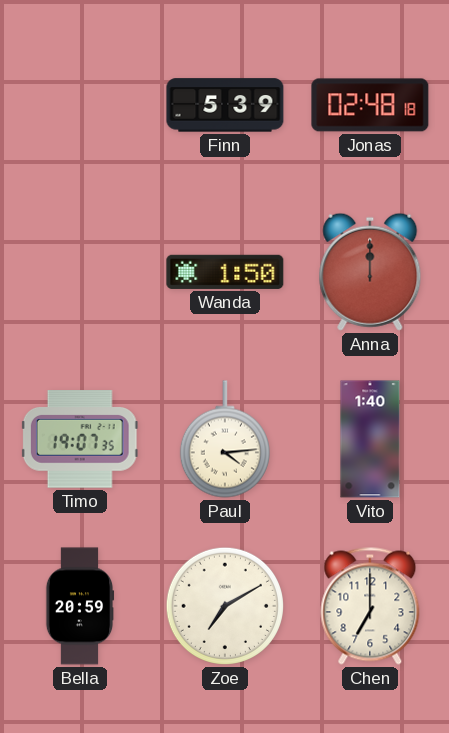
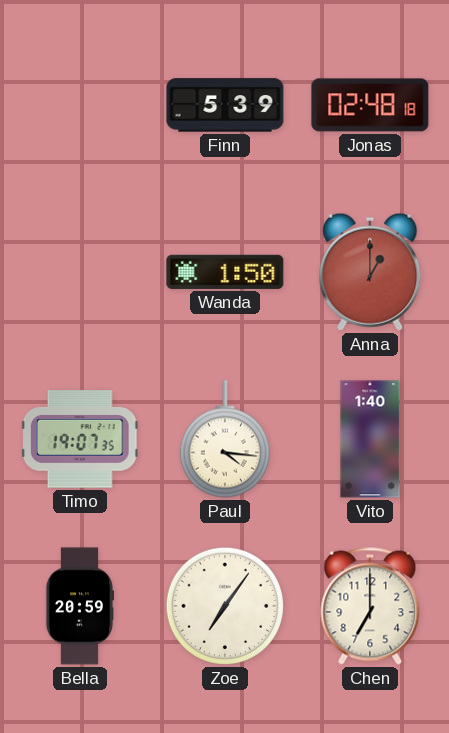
Anna: 12:00 -> 1:00 (370, 272)
Paul: 4:14 -> 4:16 (225, 439)
Zoe: 7:10 -> 7:06 (225, 606)
